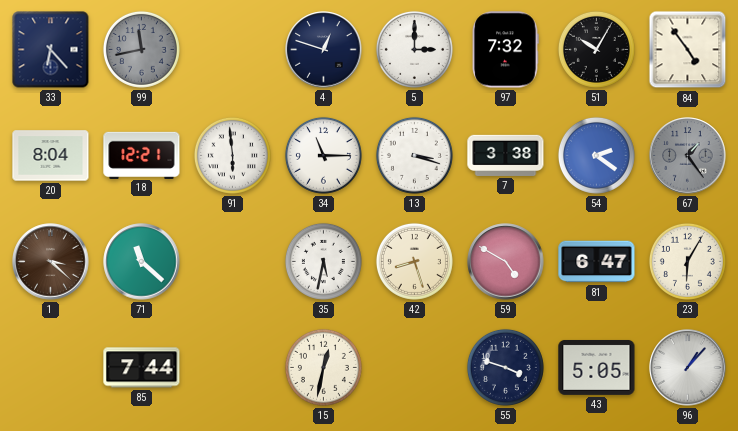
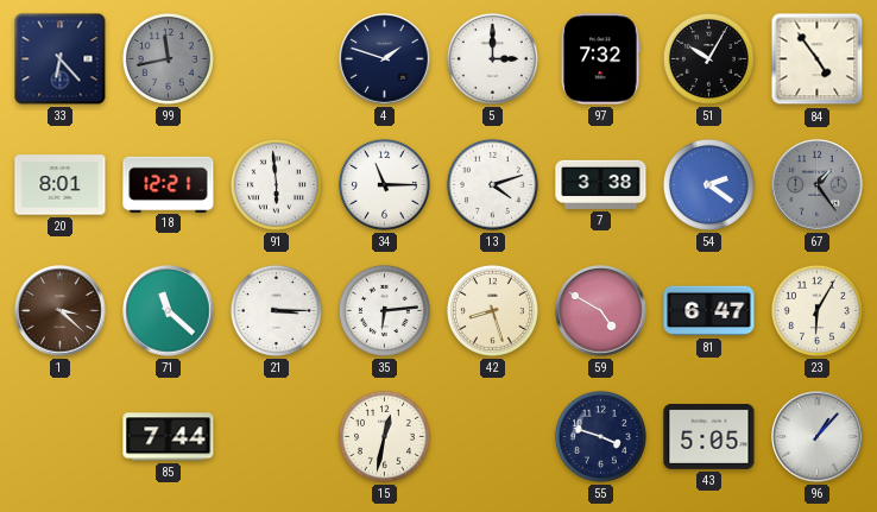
4: 12:48 -> 1:48 (385, 59)
20: 8:04 -> 8:01 (61, 185)
13: 3:18 -> 4:12 (492, 184)
21: none -> 3:15 (276, 310)
35: 5:32 -> 6:14 (384, 310)
